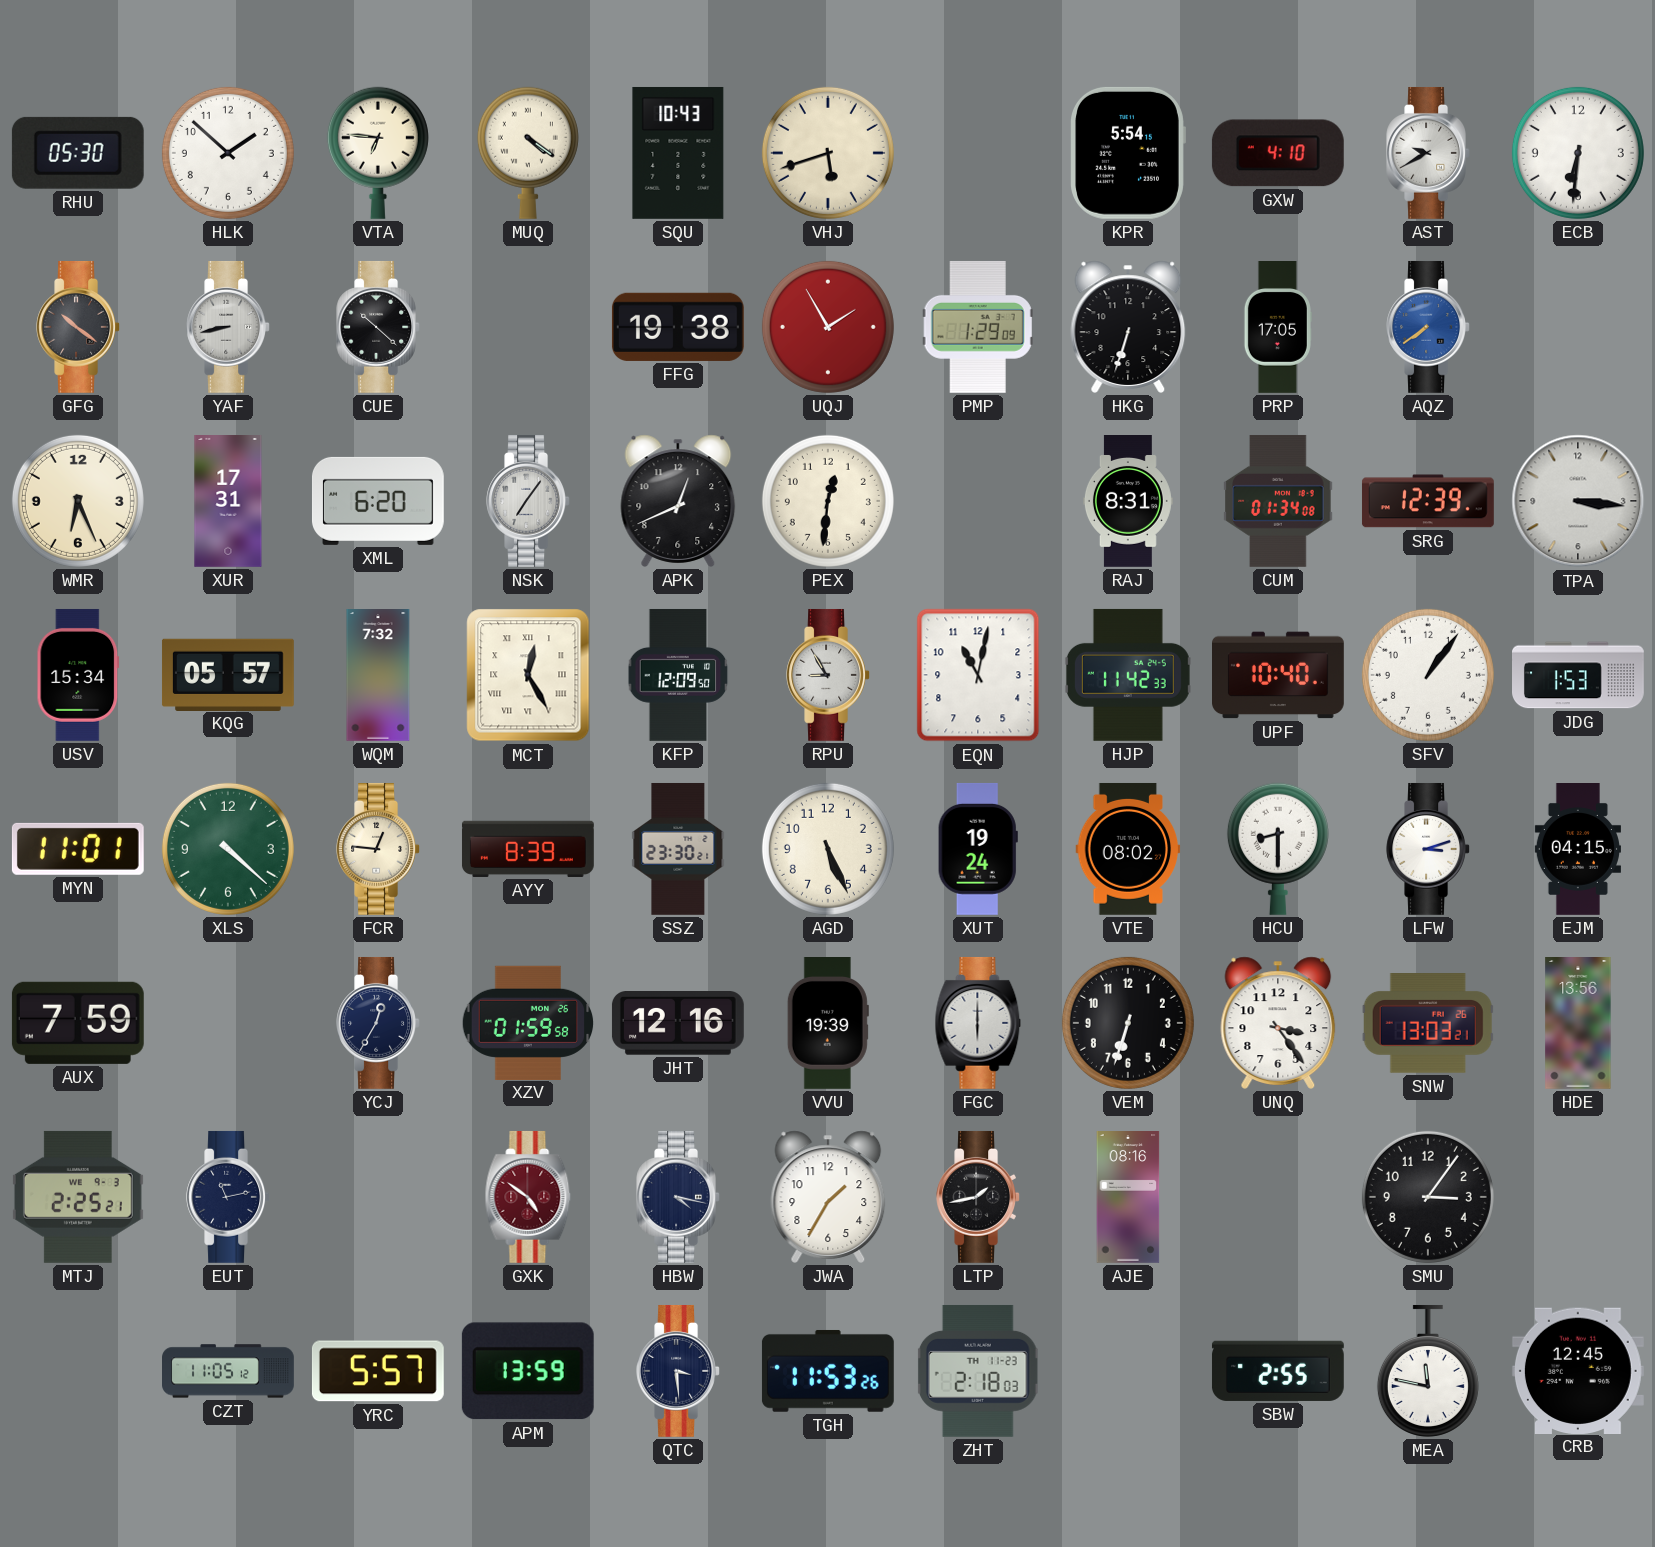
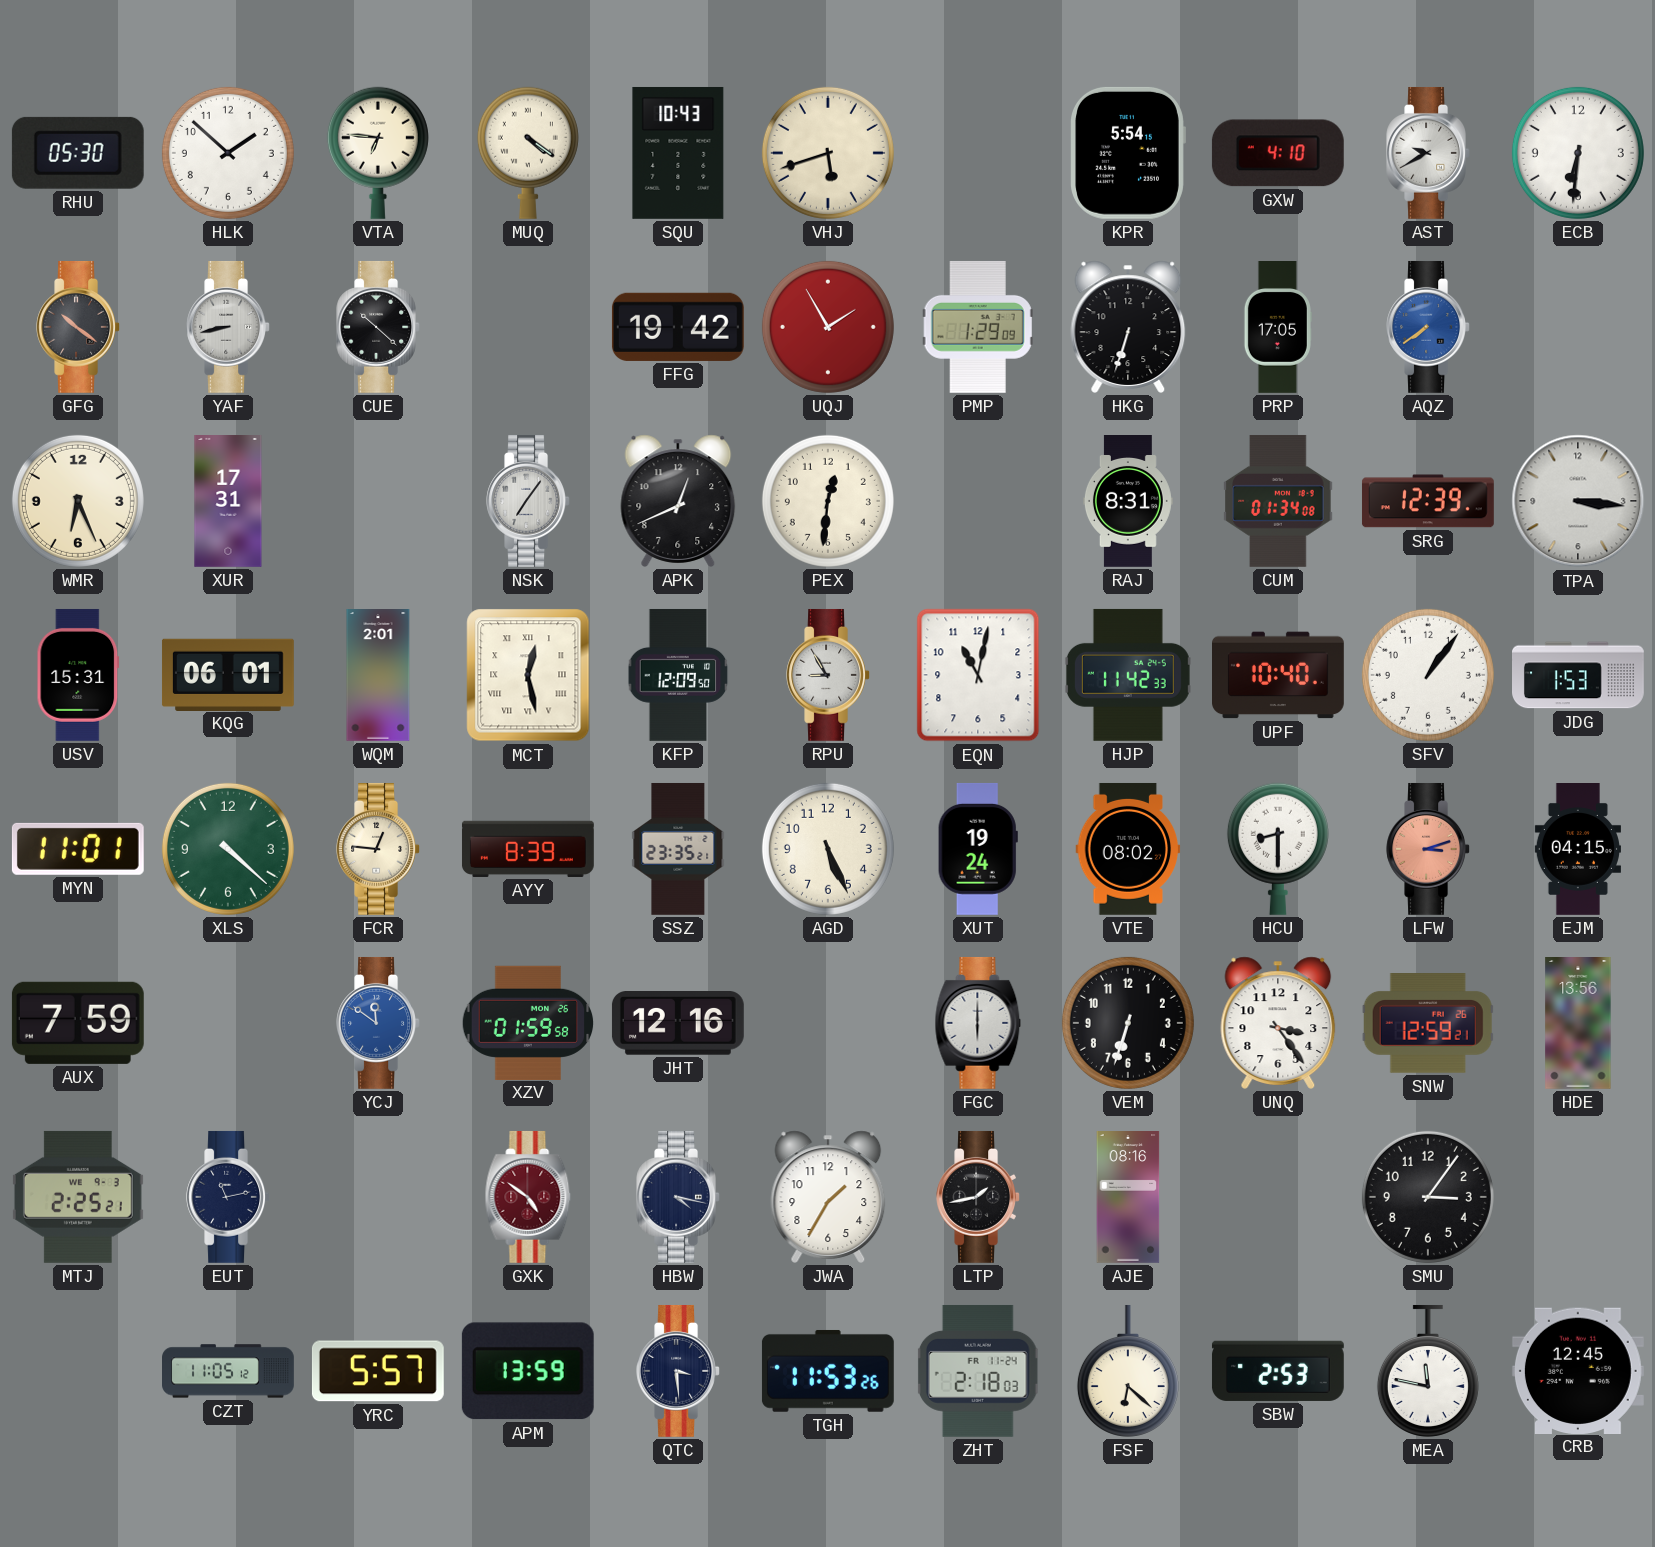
FFG: 19:38 -> 19:42 (678, 327)
XML: 6:20 -> none (378, 501)
USV: 15:34 -> 15:31 (78, 675)
KQG: 05:57 -> 06:01 (228, 674)
WQM: 7:32 -> 2:01 (378, 676)
MCT: 12:25 -> 12:28 (528, 675)
SSZ: 23:30 -> 23:35 (678, 849)
LFW dial: white -> salmon (1428, 849)
YCJ: 12:35 -> 11:51 (378, 1023)
YCJ dial: navy -> blue (378, 1023)
VVU: 19:39 -> none (828, 1024)
SNW: 13:03 -> 12:59 (1428, 1024)
ZHT date: TH 11-23 -> FR 11-24 (978, 1371)
FSF: none -> 6:22 (1128, 1371)
SBW: 2:55 -> 2:53 (1278, 1371)
